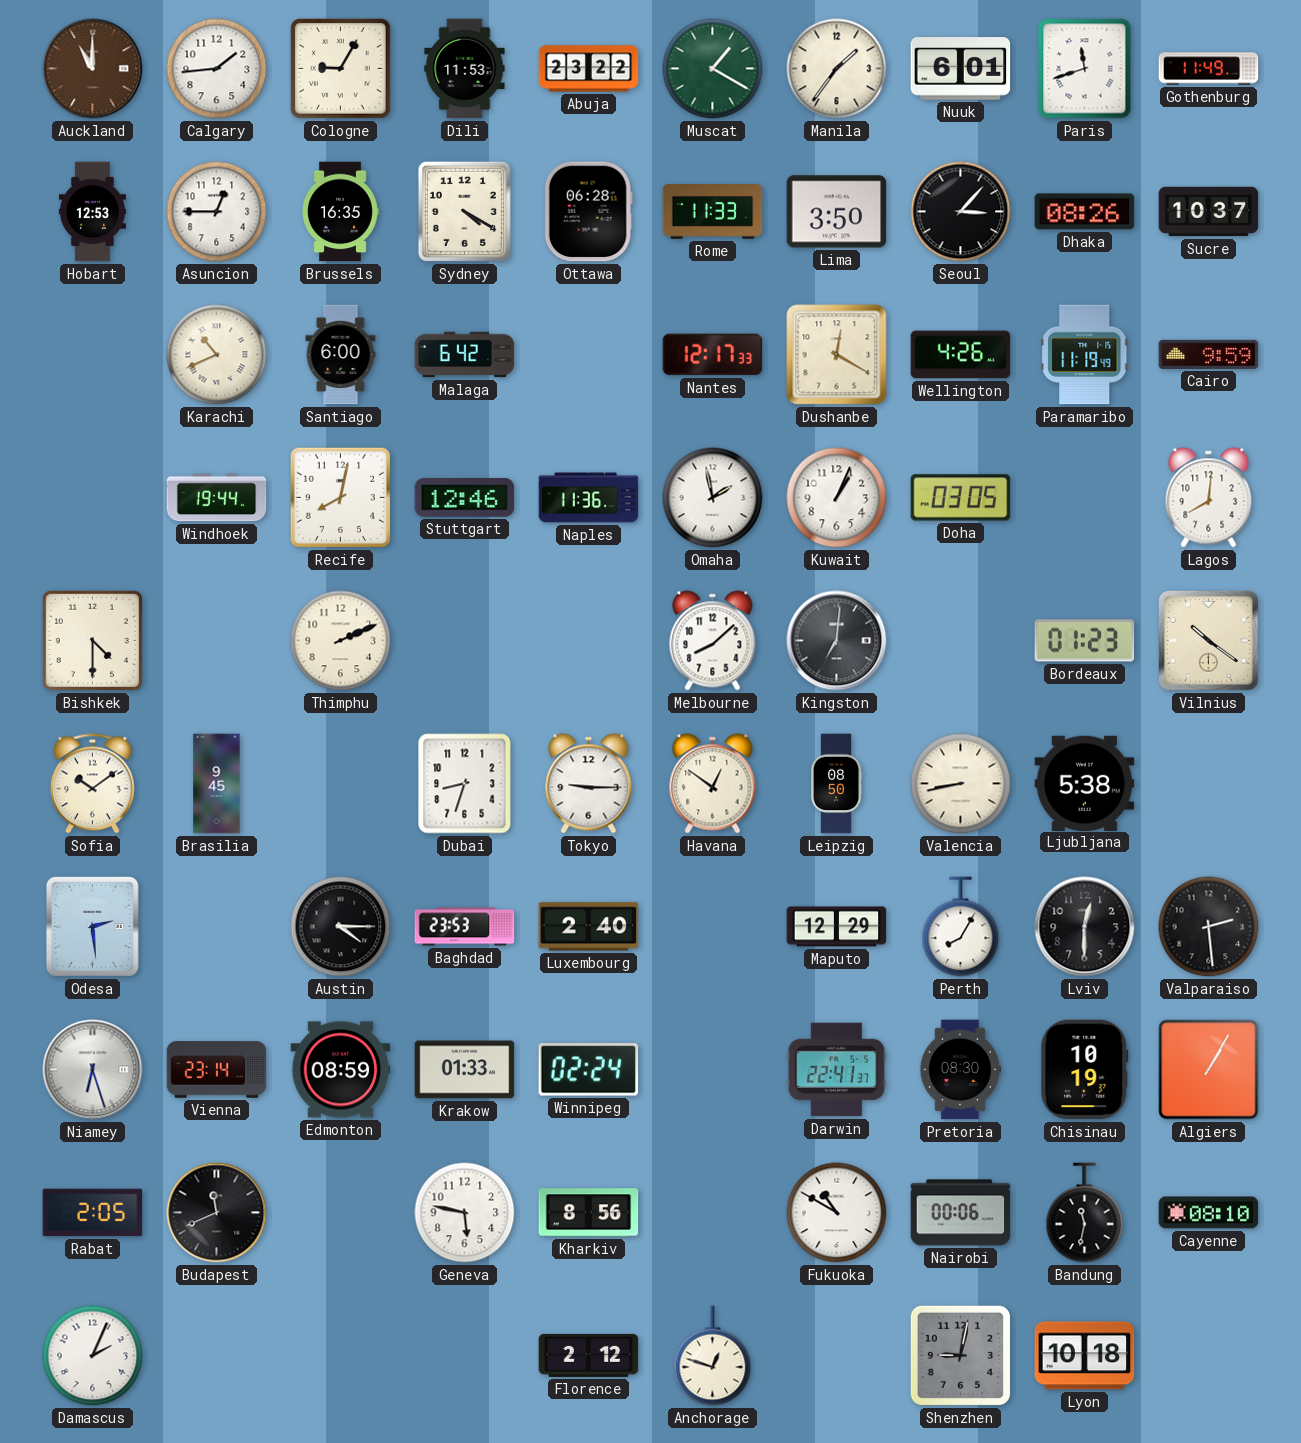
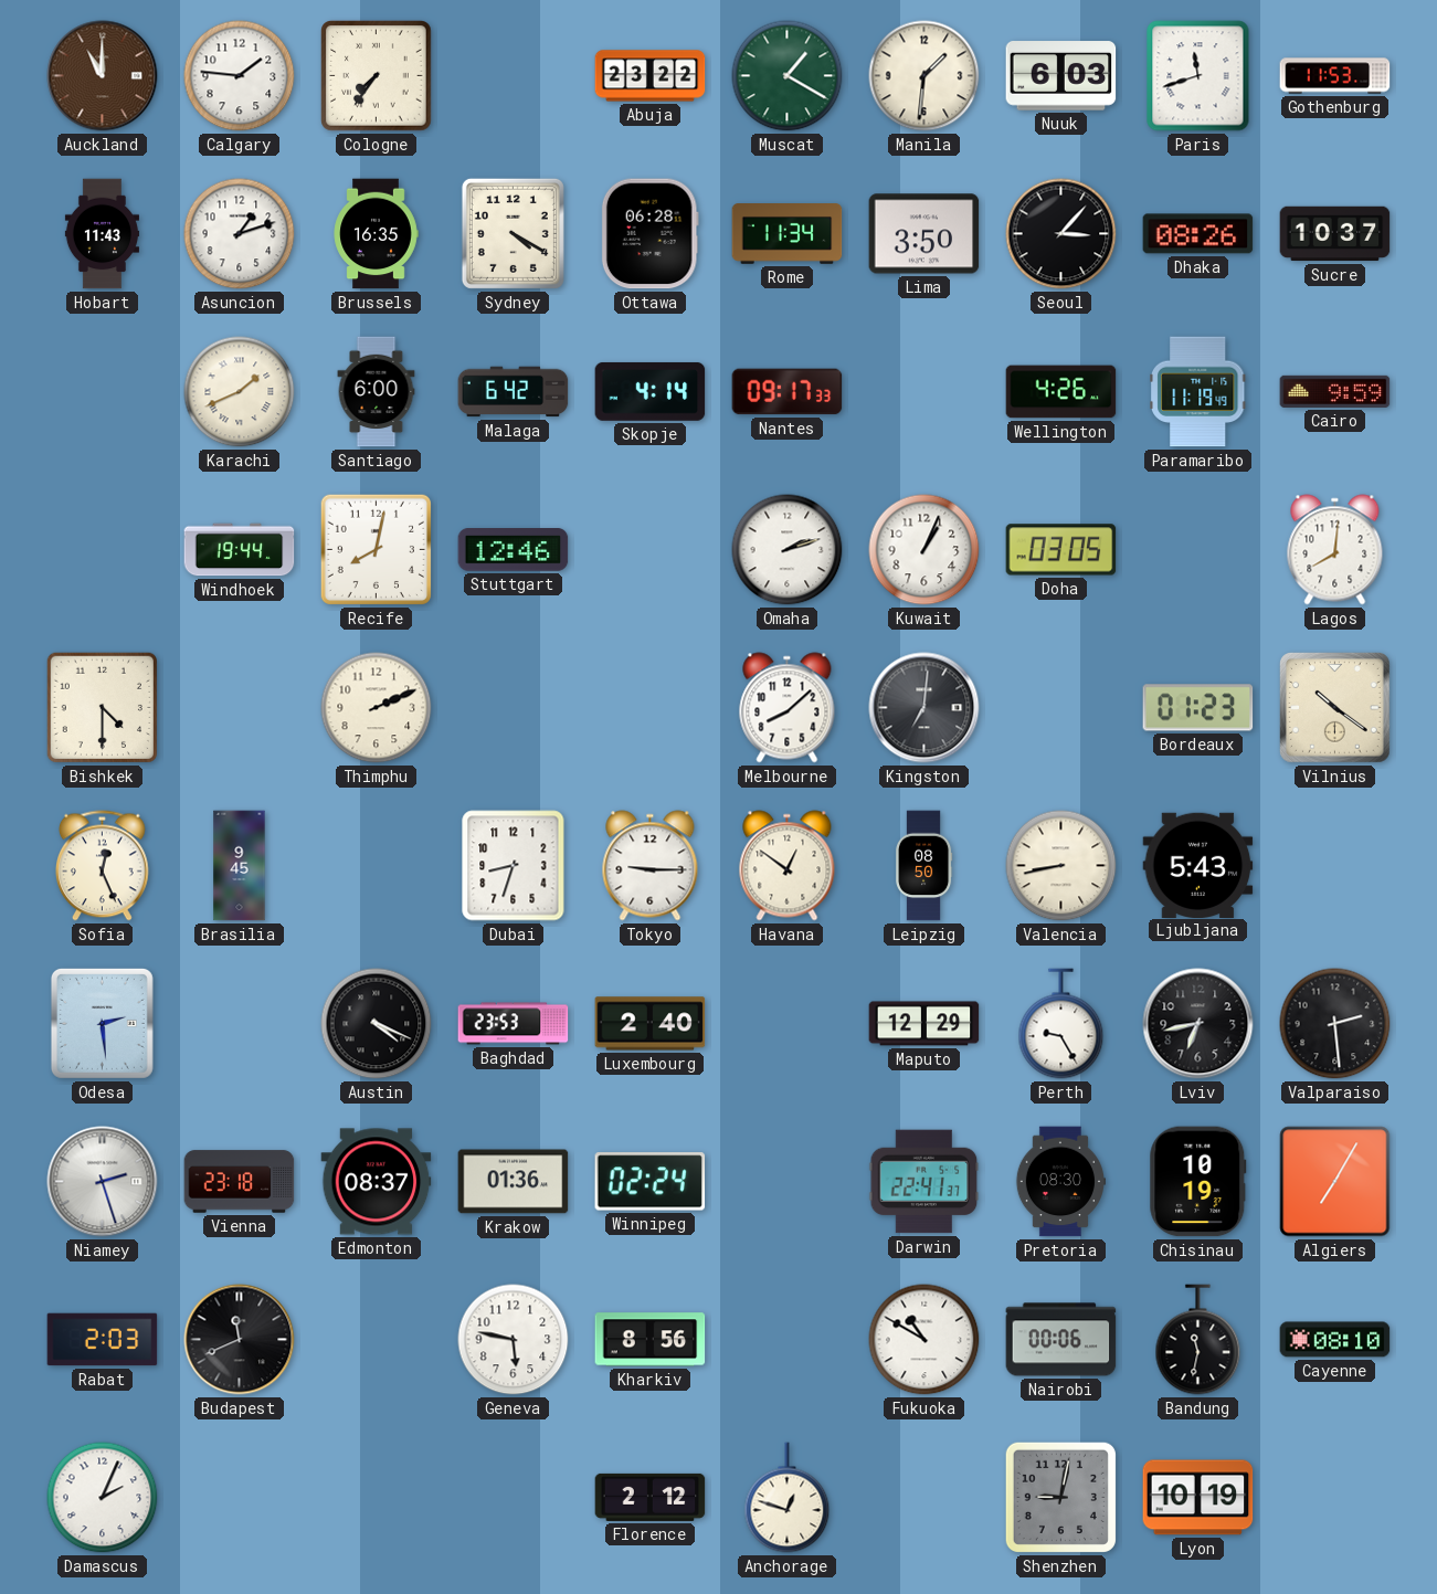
Calgary: 1:44 -> 1:46 (240, 76)
Cologne: 9:05 -> 7:36 (377, 76)
Dili: 11:53 -> none (465, 69)
Manila: 1:36 -> 1:31 (924, 76)
Nuuk: 6:01 -> 6:03 (1061, 76)
Gothenburg: 11:49 -> 11:53 (1335, 76)
Hobart: 12:53 -> 11:43 (102, 234)
Asuncion: 12:45 -> 1:12 (240, 234)
Rome: 11:33 -> 11:34 (788, 234)
Karachi: 10:41 -> 1:41 (240, 392)
Skopje: none -> 4:14 (651, 391)
Nantes: 12:17 -> 09:17 (788, 392)
Dushanbe: 12:20 -> none (837, 355)
Naples: 11:36 -> none (589, 498)
Omaha: 1:58 -> 2:12 (788, 550)
Sofia: 10:09 -> 12:26 (103, 866)
Ljubljana: 5:38 -> 5:43 (1198, 865)
Austin: 4:15 -> 4:19 (377, 1024)
Perth: 8:05 -> 9:25 (1061, 1024)
Lviv: 12:30 -> 6:43 (1198, 1024)
Niamey: 6:27 -> 2:27 (103, 1182)
Vienna: 23:14 -> 23:18 (240, 1182)
Edmonton: 08:59 -> 08:37 (377, 1182)
Krakow: 01:33 -> 01:36 (514, 1182)
Algiers: 1:05 -> 7:05 (1335, 1182)
Rabat: 2:05 -> 2:03 (103, 1340)
Lyon: 10:18 -> 10:19 (1198, 1498)
